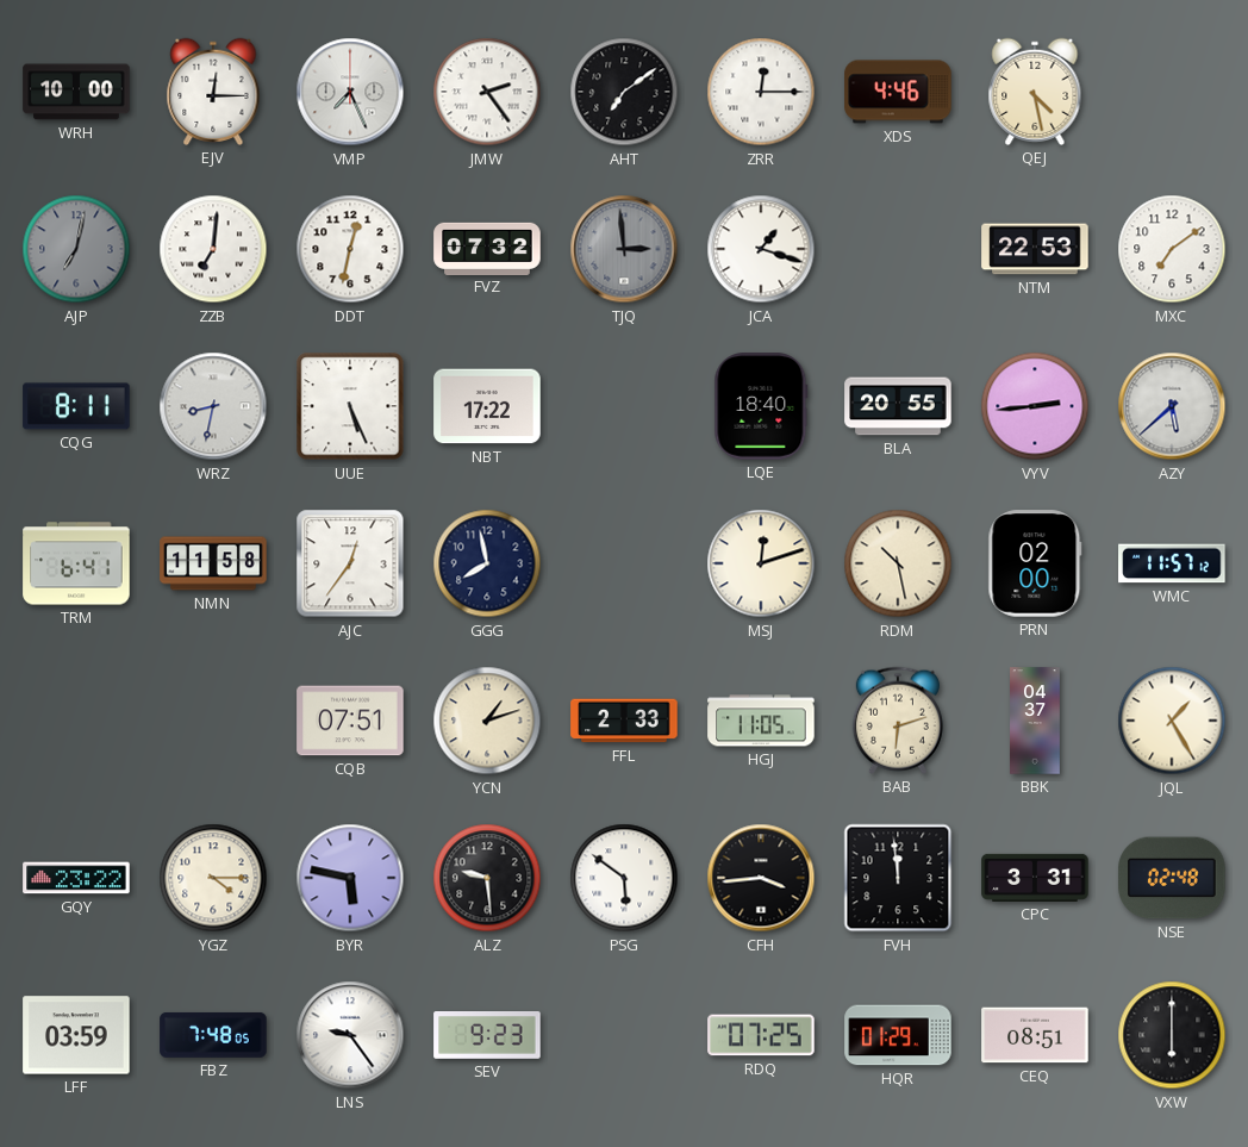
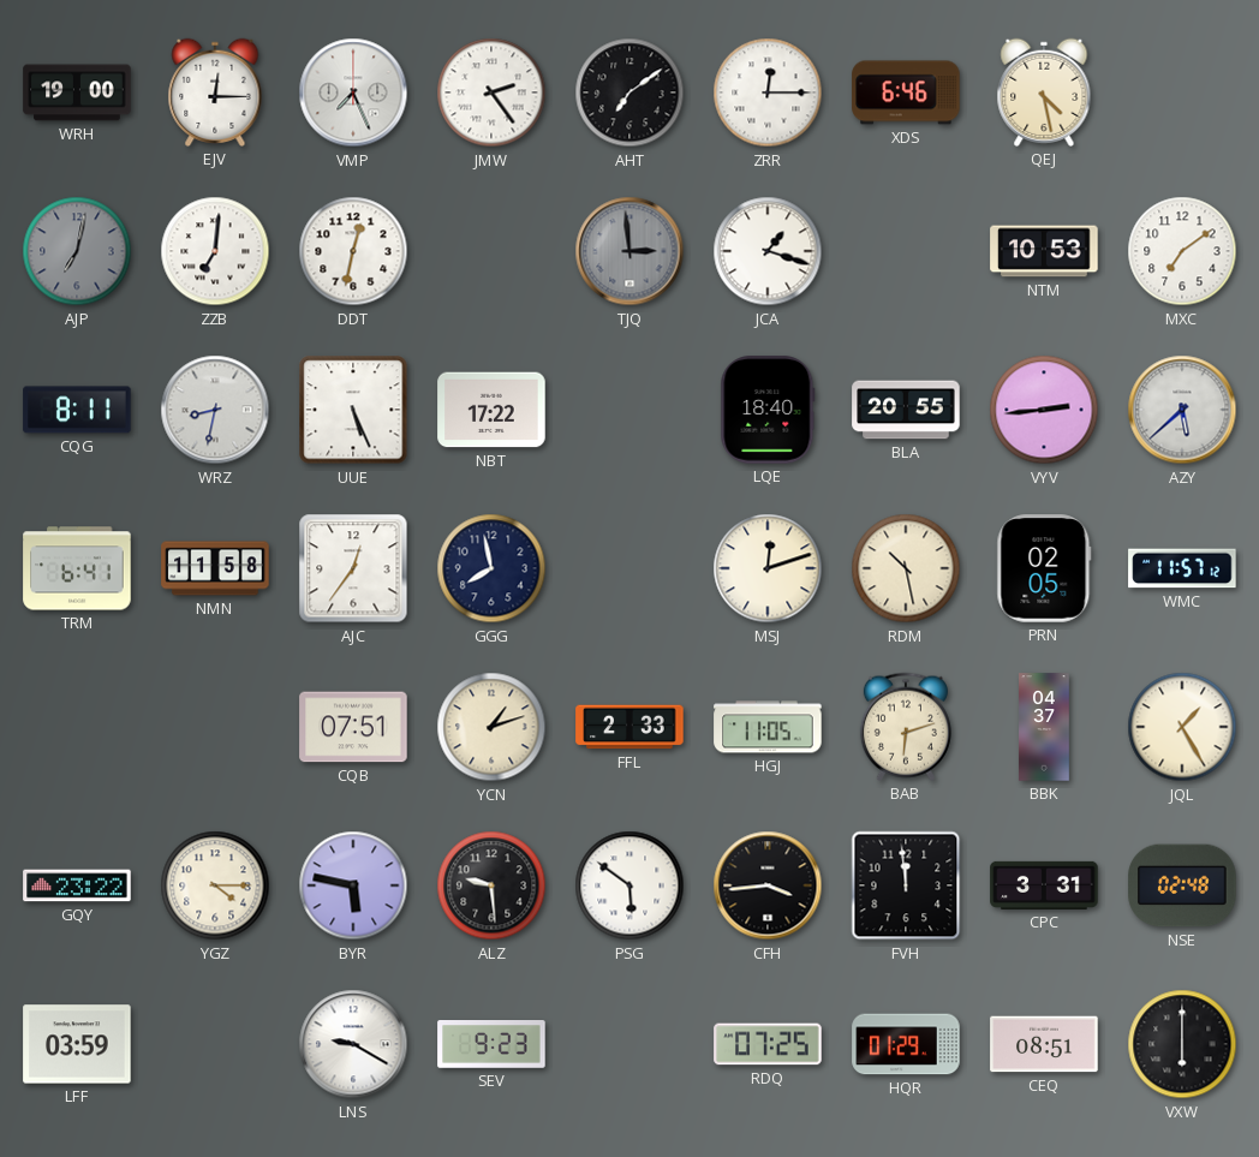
WRH: 10:00 -> 19:00 (77, 93)
XDS: 4:46 -> 6:46 (906, 93)
FVZ: 07:32 -> none (487, 248)
NTM: 22:53 -> 10:53 (1044, 251)
PRN: 02:00 -> 02:05 (1044, 568)
FBZ: 7:48 -> none (213, 1035)
LNS: 9:24 -> 9:20 (353, 1044)
